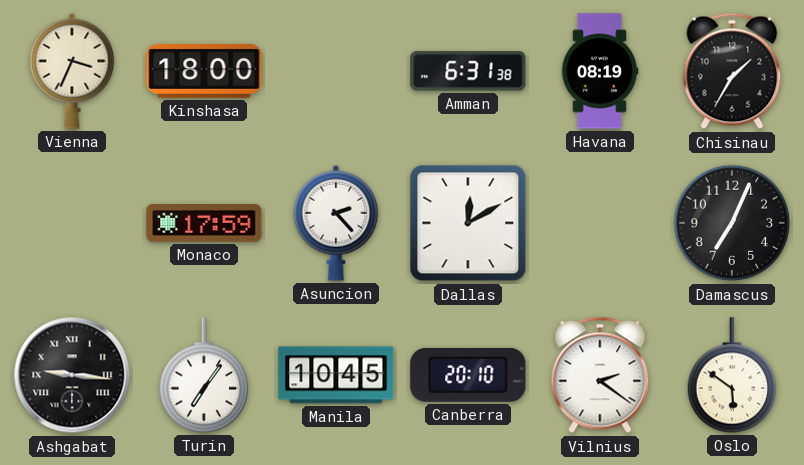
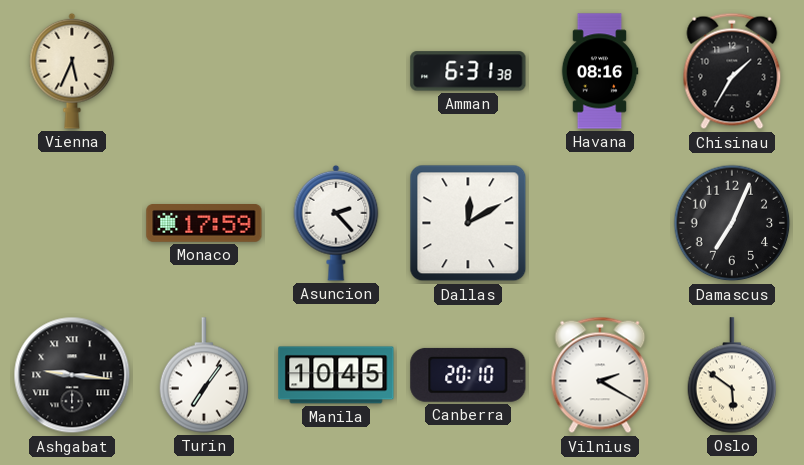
Vienna: 3:34 -> 5:34 (72, 71)
Kinshasa: 18:00 -> none (204, 72)
Havana: 08:19 -> 08:16 (600, 71)
Vilnius: 2:21 -> 2:20 (600, 375)
